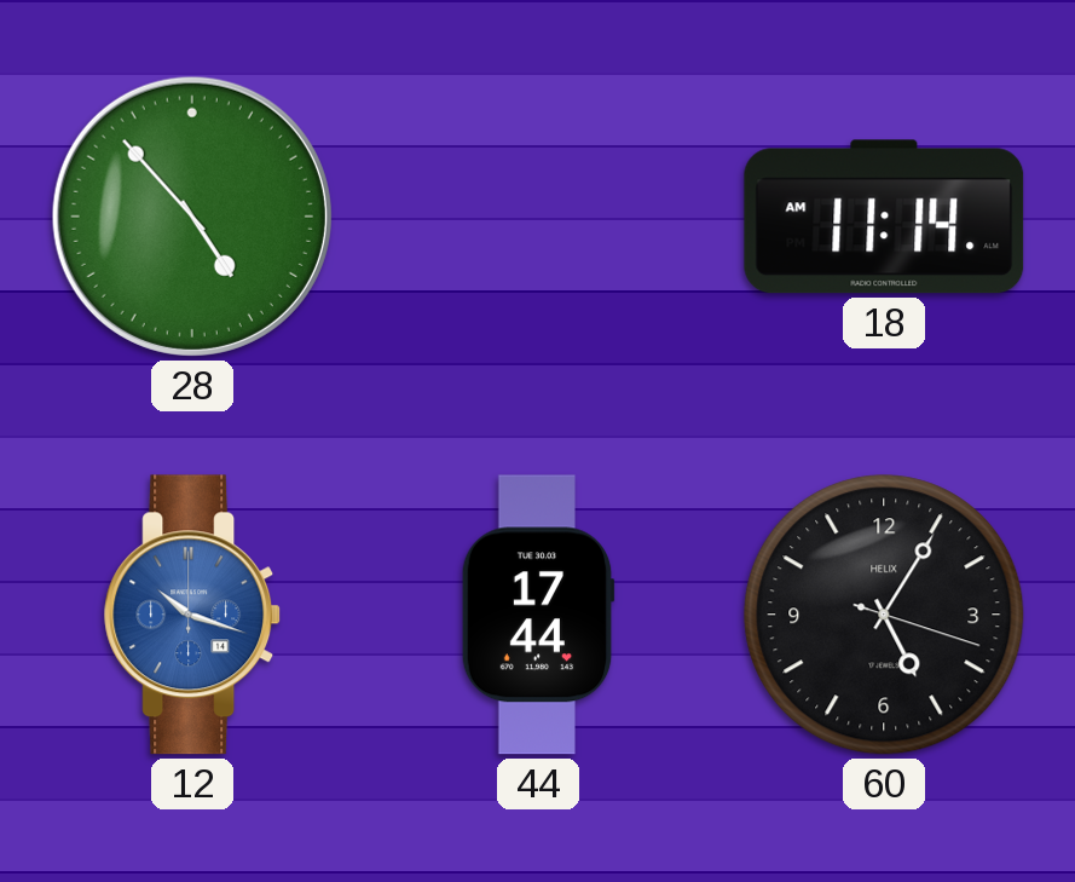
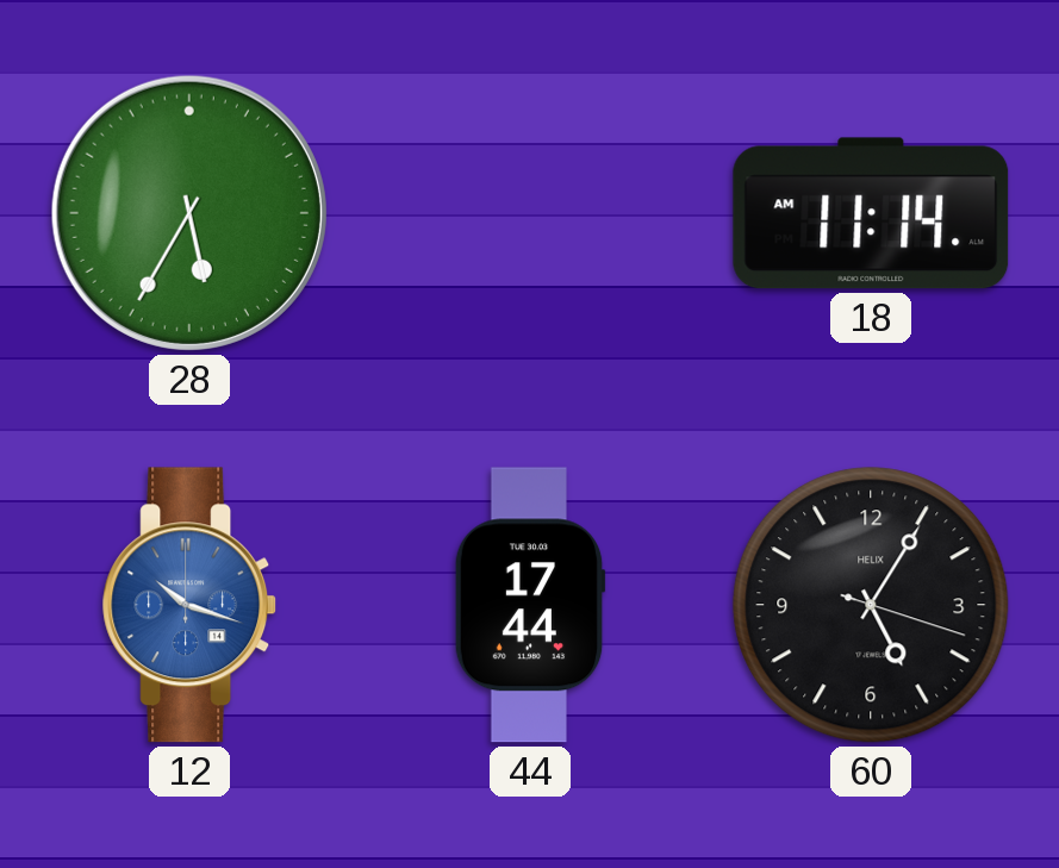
28: 4:53 -> 5:35 (189, 213)
